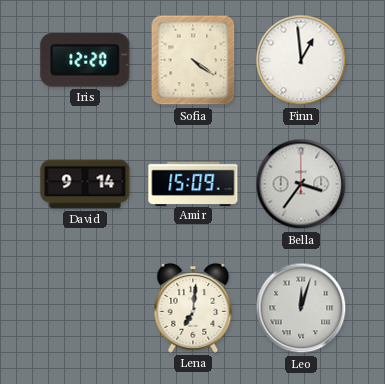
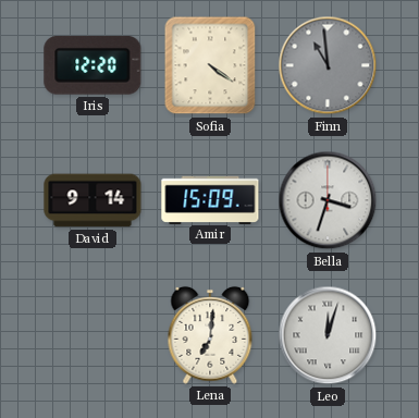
Finn: 12:59 -> 10:59 (328, 65)
Finn dial: white -> grey (328, 65)
Bella: 3:36 -> 3:33 (328, 200)
